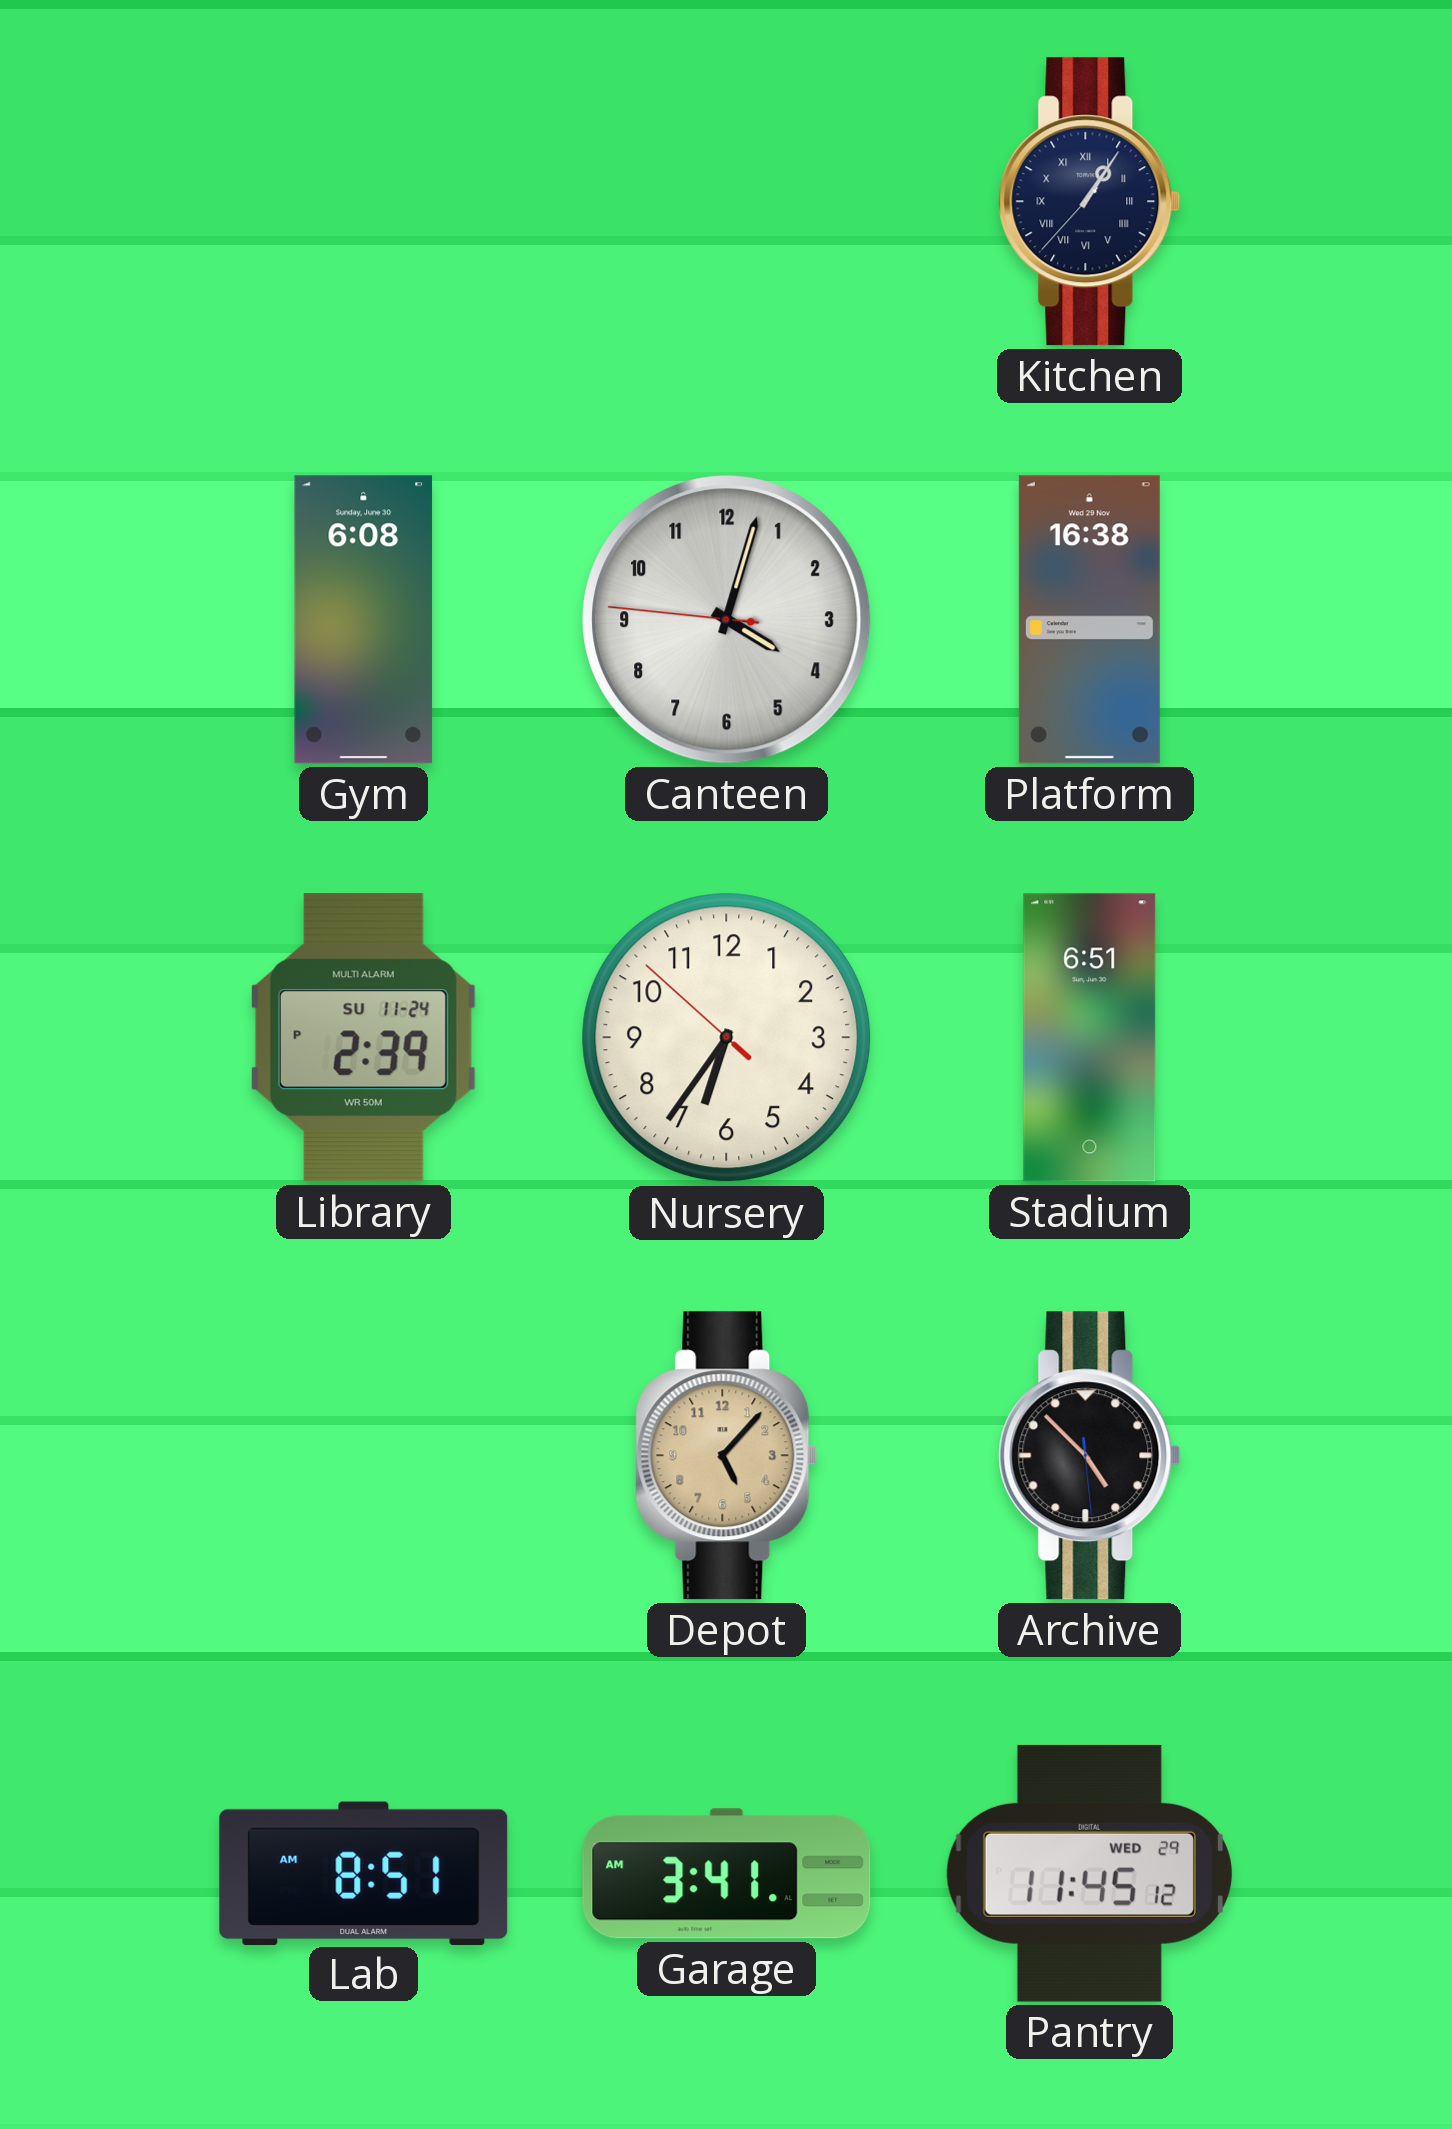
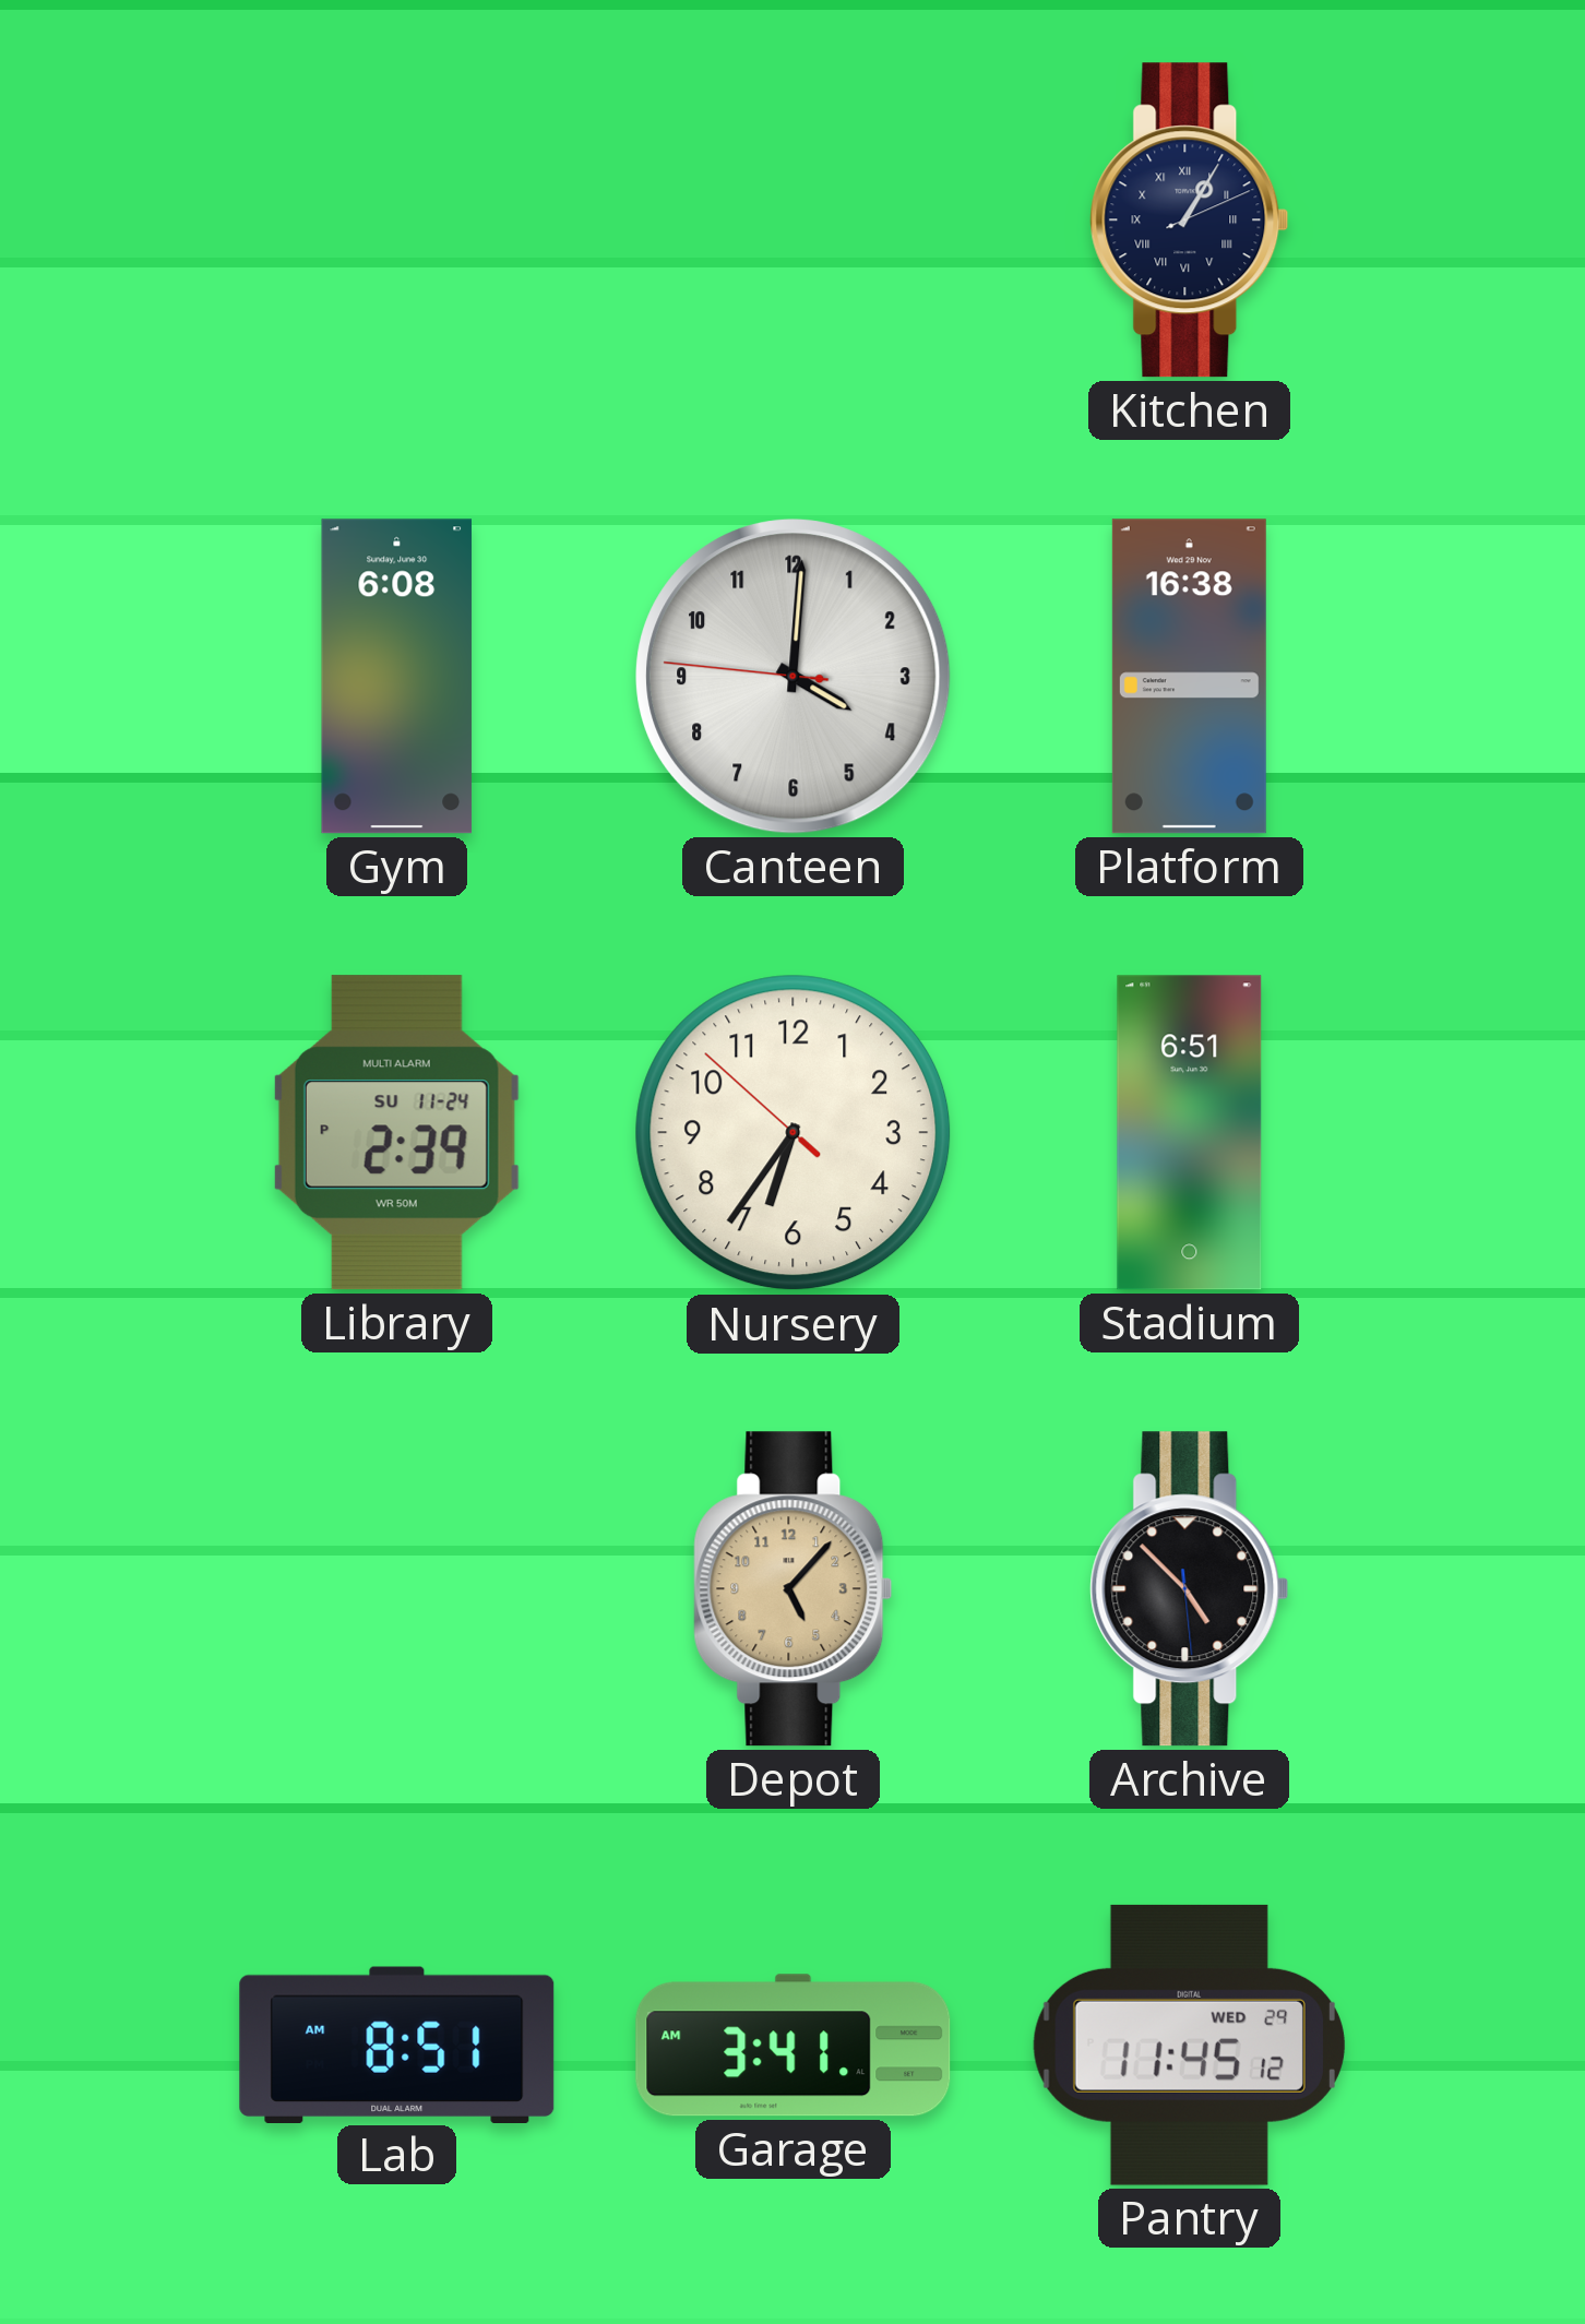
Kitchen: 1:05:37 -> 1:05:11 (1190, 221)
Canteen: 4:02 -> 4:00 (794, 677)
